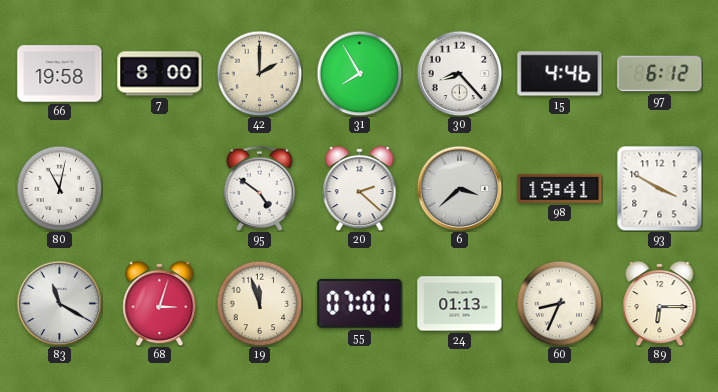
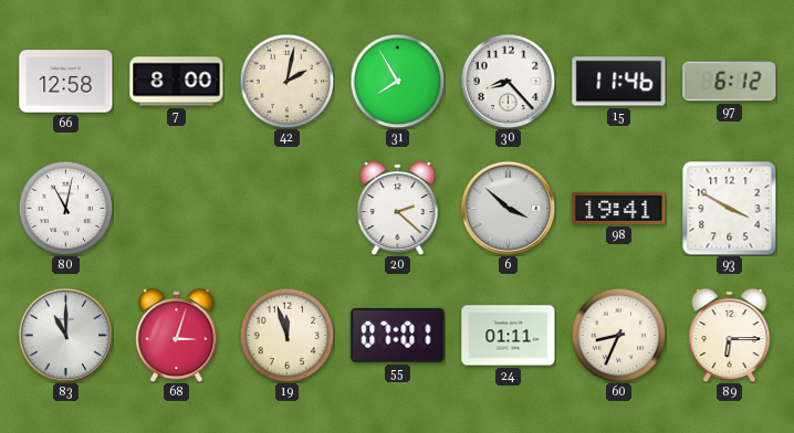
66: 19:58 -> 12:58 (66, 82)
42: 2:00 -> 2:02 (286, 81)
15: 4:46 -> 11:46 (619, 82)
95: 4:51 -> none (259, 188)
6: 3:38 -> 3:52 (508, 208)
83: 11:20 -> 11:00 (65, 335)
24: 01:13 -> 01:11 (509, 336)
